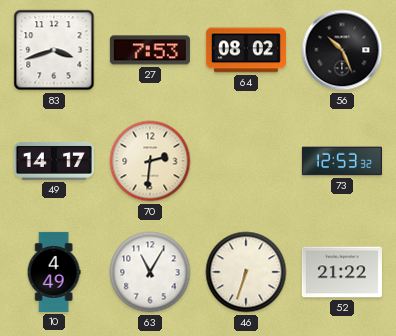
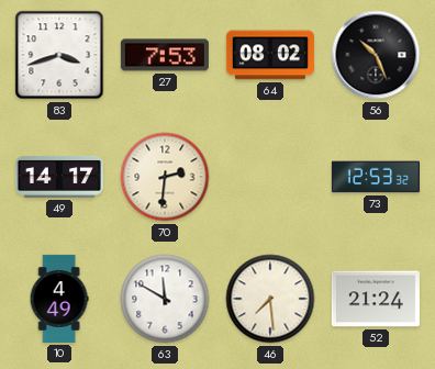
63: 11:05 -> 11:50 (165, 299)
46: 6:33 -> 7:29 (270, 299)
52: 21:22 -> 21:24 (376, 299)
